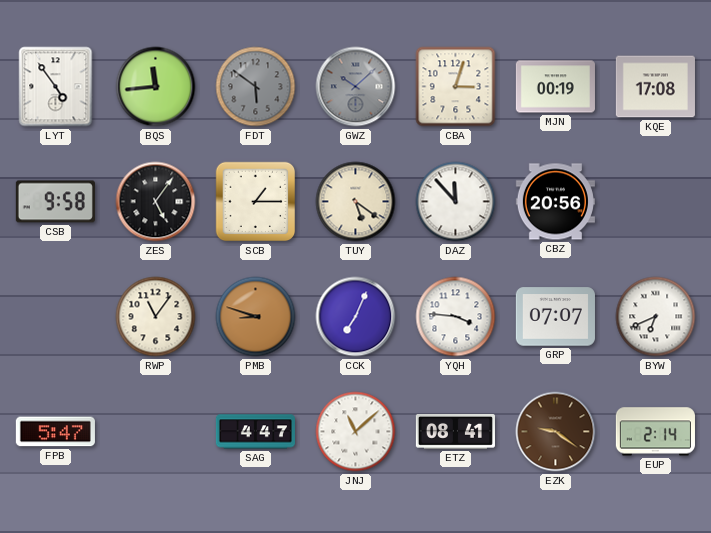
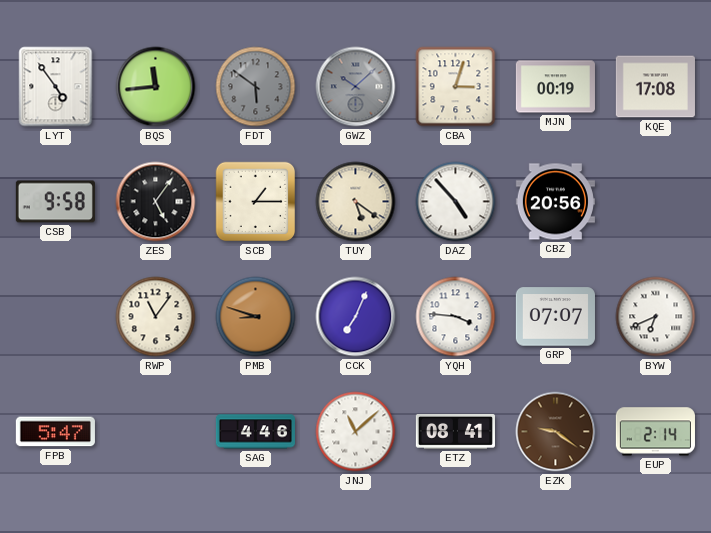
DAZ: 11:53 -> 4:53 (456, 202)
SAG: 4:47 -> 4:46 (255, 432)
